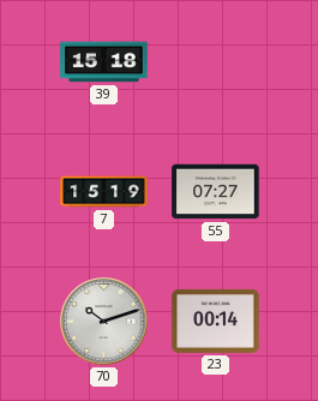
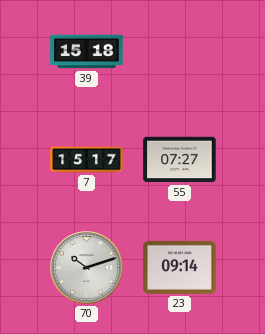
7: 15:19 -> 15:17 (87, 160)
23: 00:14 -> 09:14 (180, 267)
